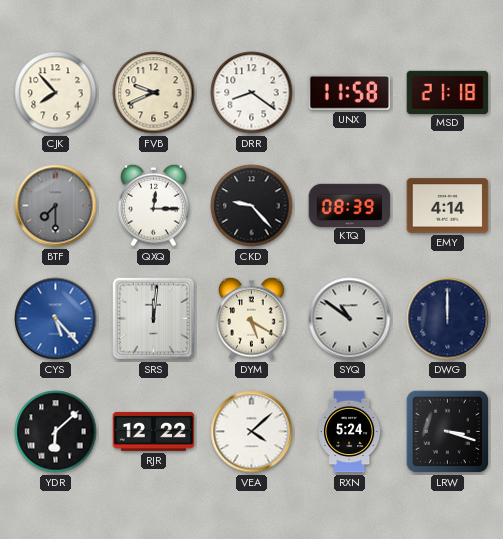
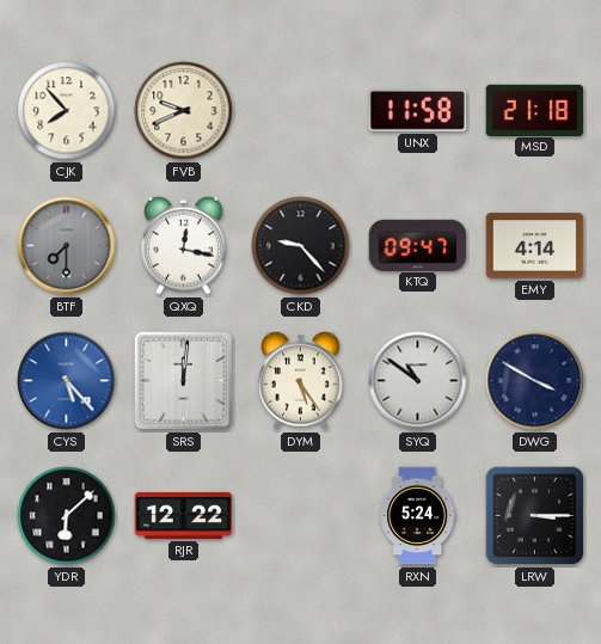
DRR: 8:21 -> none (252, 93)
QXQ: 12:15 -> 12:17 (184, 245)
KTQ: 08:39 -> 09:47 (418, 245)
DYM: 5:20 -> 5:24 (301, 380)
DWG: 12:00 -> 3:50 (535, 381)
VEA: 4:08 -> none (252, 432)
LRW: 3:18 -> 3:15 (535, 516)
